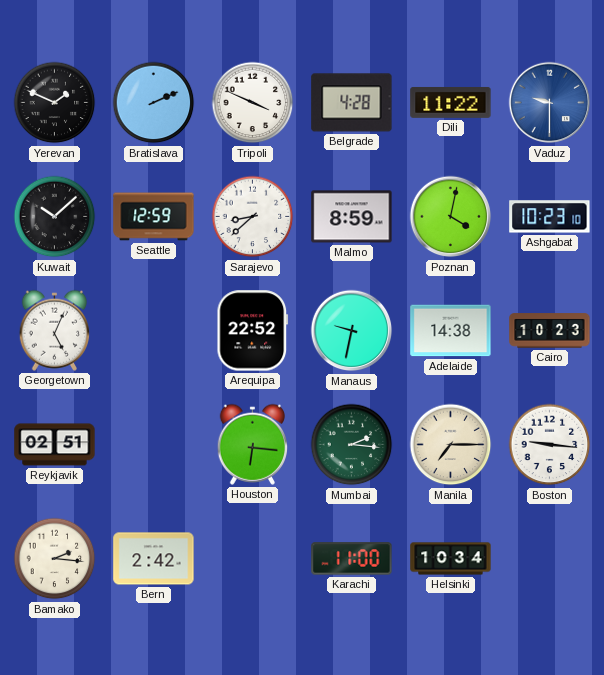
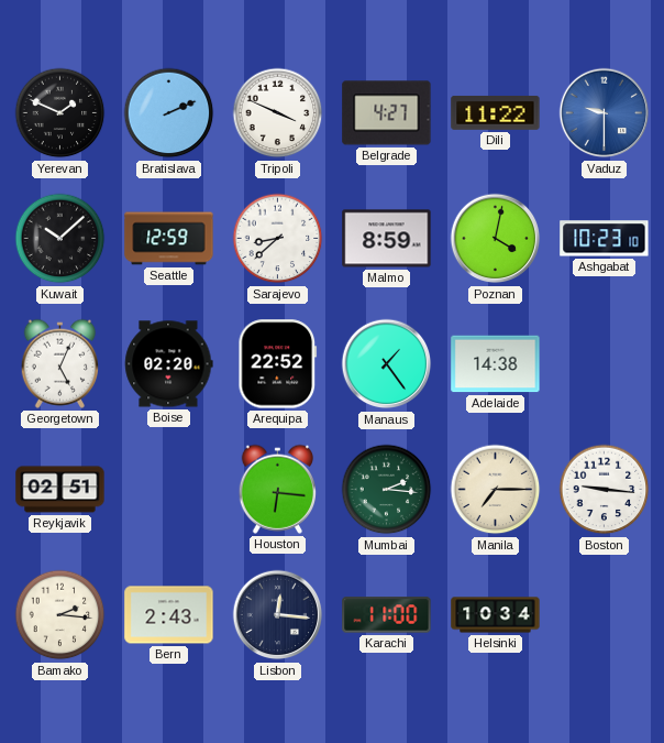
Belgrade: 4:28 -> 4:27 (387, 113)
Boise: none -> 02:20 (169, 364)
Manaus: 9:32 -> 1:24 (387, 364)
Cairo: 10:23 -> none (550, 331)
Bern: 2:42 -> 2:43 (169, 615)
Lisbon: none -> 12:16 (278, 615)
